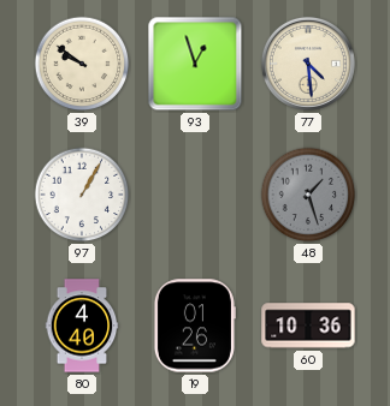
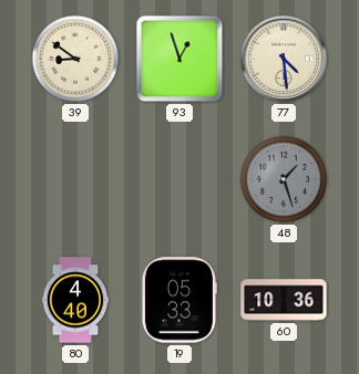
39: 9:51 -> 8:51 (75, 59)
97: 1:05 -> none (82, 195)
19: 01:26 -> 05:33 (178, 300)
